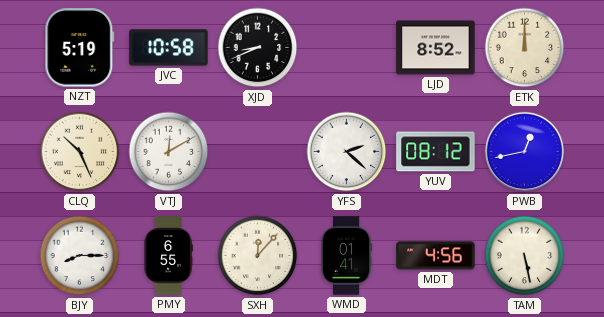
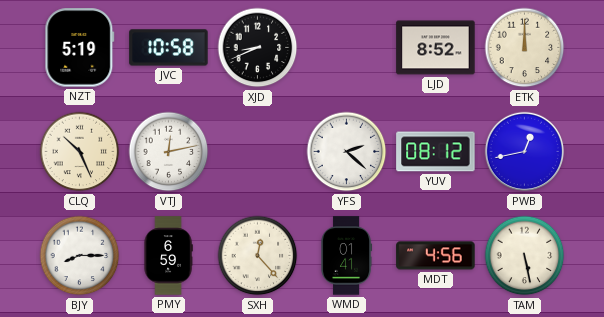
VTJ: 12:10 -> 12:13 (169, 152)
PMY: 6:55 -> 6:59 (168, 256)
SXH: 12:07 -> 12:23 (258, 256)
